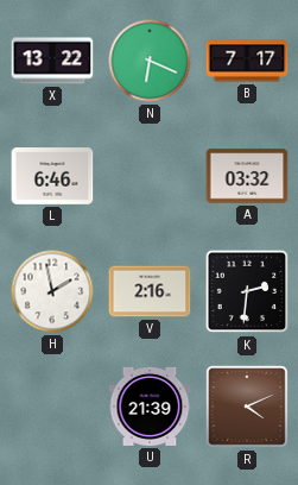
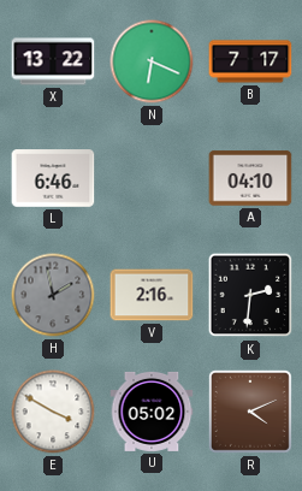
A: 03:32 -> 04:10 (250, 178)
H dial: white -> grey (53, 295)
E: none -> 3:50 (53, 412)
U: 21:39 -> 05:02 (152, 412)
